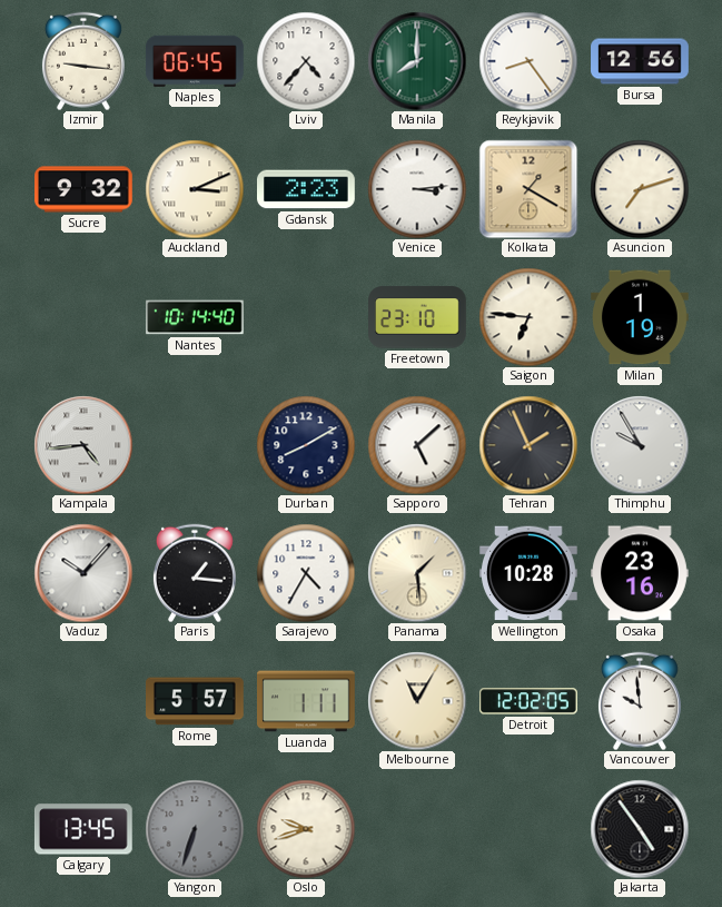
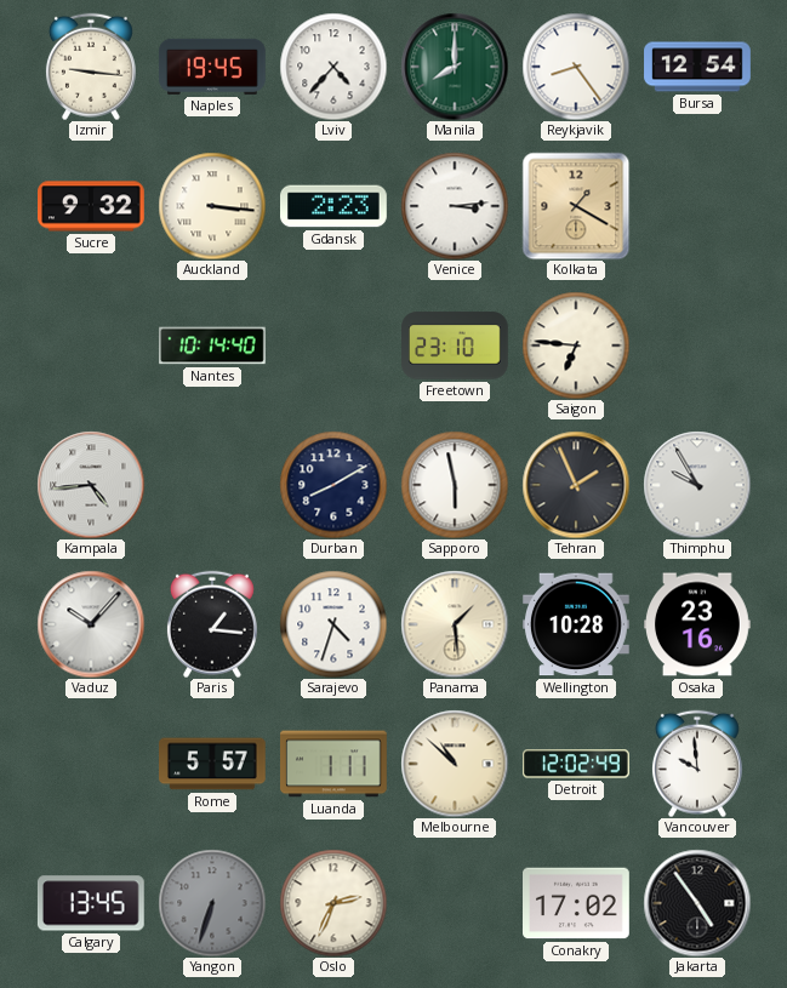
Naples: 06:45 -> 19:45 (212, 67)
Bursa: 12:56 -> 12:54 (697, 67)
Auckland: 3:11 -> 3:16 (212, 206)
Asuncion: 7:12 -> none (640, 189)
Milan: 1:19 -> none (641, 317)
Sapporo: 5:08 -> 5:58 (455, 485)
Sarajevo: 4:35 -> 4:33 (333, 624)
Melbourne: 11:05 -> 10:52 (455, 764)
Detroit: 12:02:05 -> 12:02:49 (577, 764)
Oslo: 9:42 -> 2:34 (333, 903)
Conakry: none -> 17:02 (577, 903)
